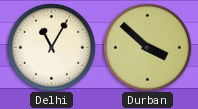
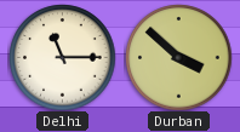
Delhi: 11:05 -> 11:15 (62, 57)
